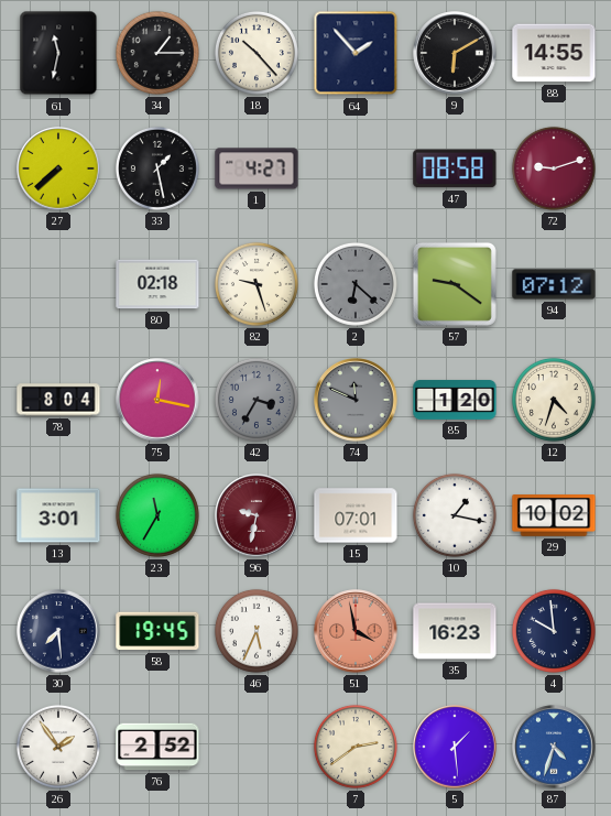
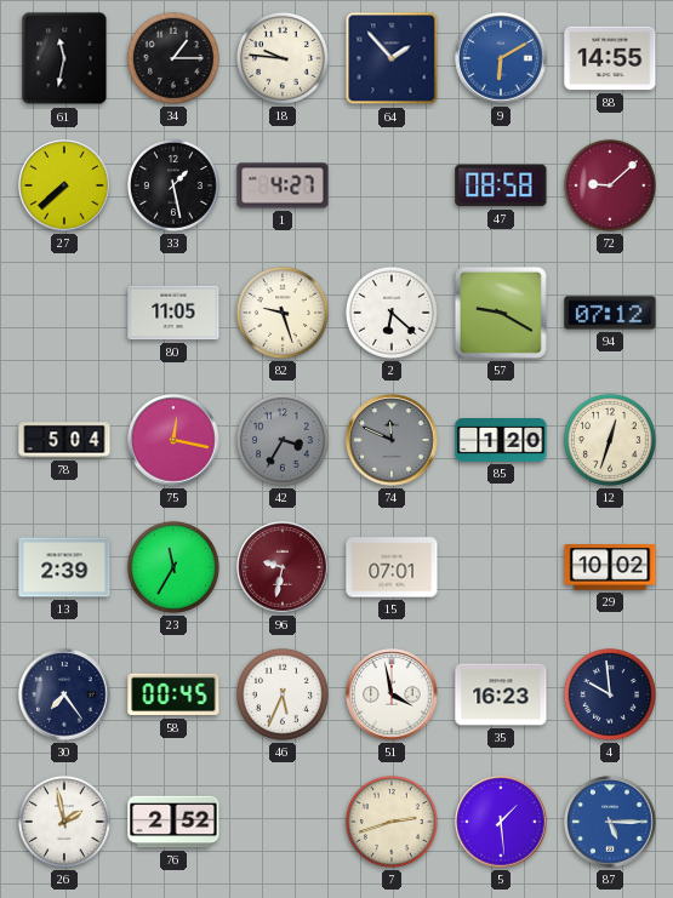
18: 10:23 -> 9:46 (283, 58)
9 dial: black -> blue (501, 58)
72: 9:12 -> 9:08 (610, 185)
80: 02:18 -> 11:05 (173, 313)
2 dial: grey -> white (392, 313)
57: 9:21 -> 9:20 (501, 313)
78: 8:04 -> 5:04 (64, 440)
12: 4:33 -> 12:33 (610, 440)
13: 3:01 -> 2:39 (64, 567)
10: 1:17 -> none (455, 515)
30: 7:29 -> 7:24 (64, 694)
58: 19:45 -> 00:45 (173, 694)
51 dial: salmon -> white (392, 694)
26: 1:54 -> 1:58 (64, 822)
7: 2:39 -> 2:42 (392, 822)
87: 4:33 -> 5:15 (610, 822)
